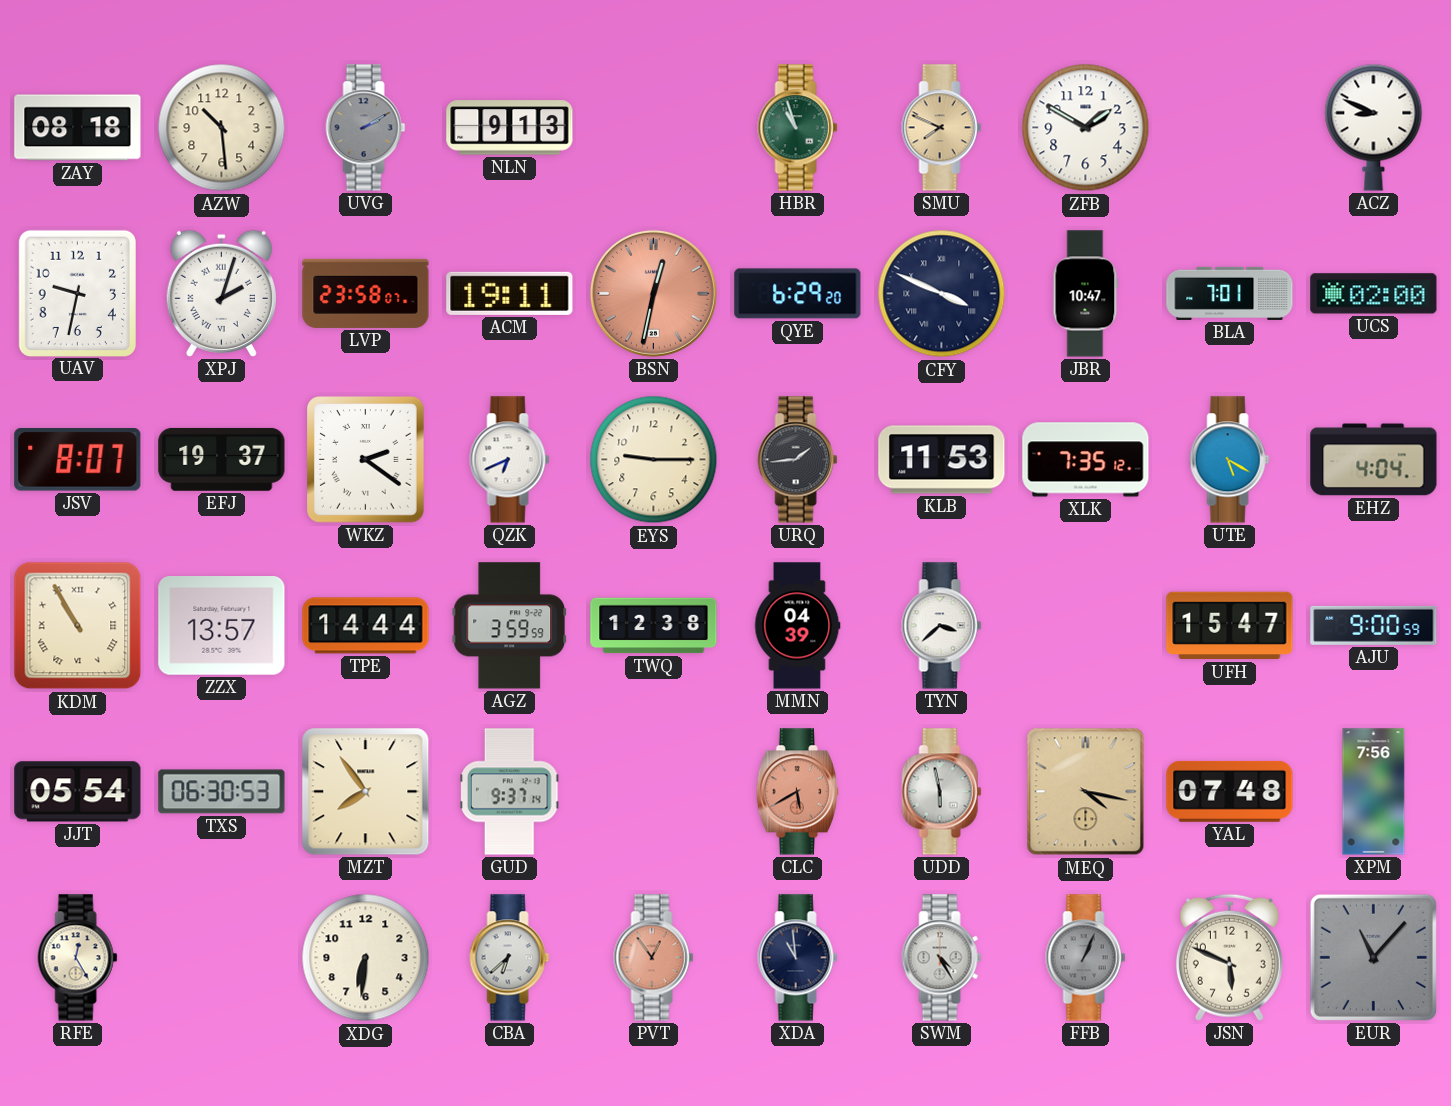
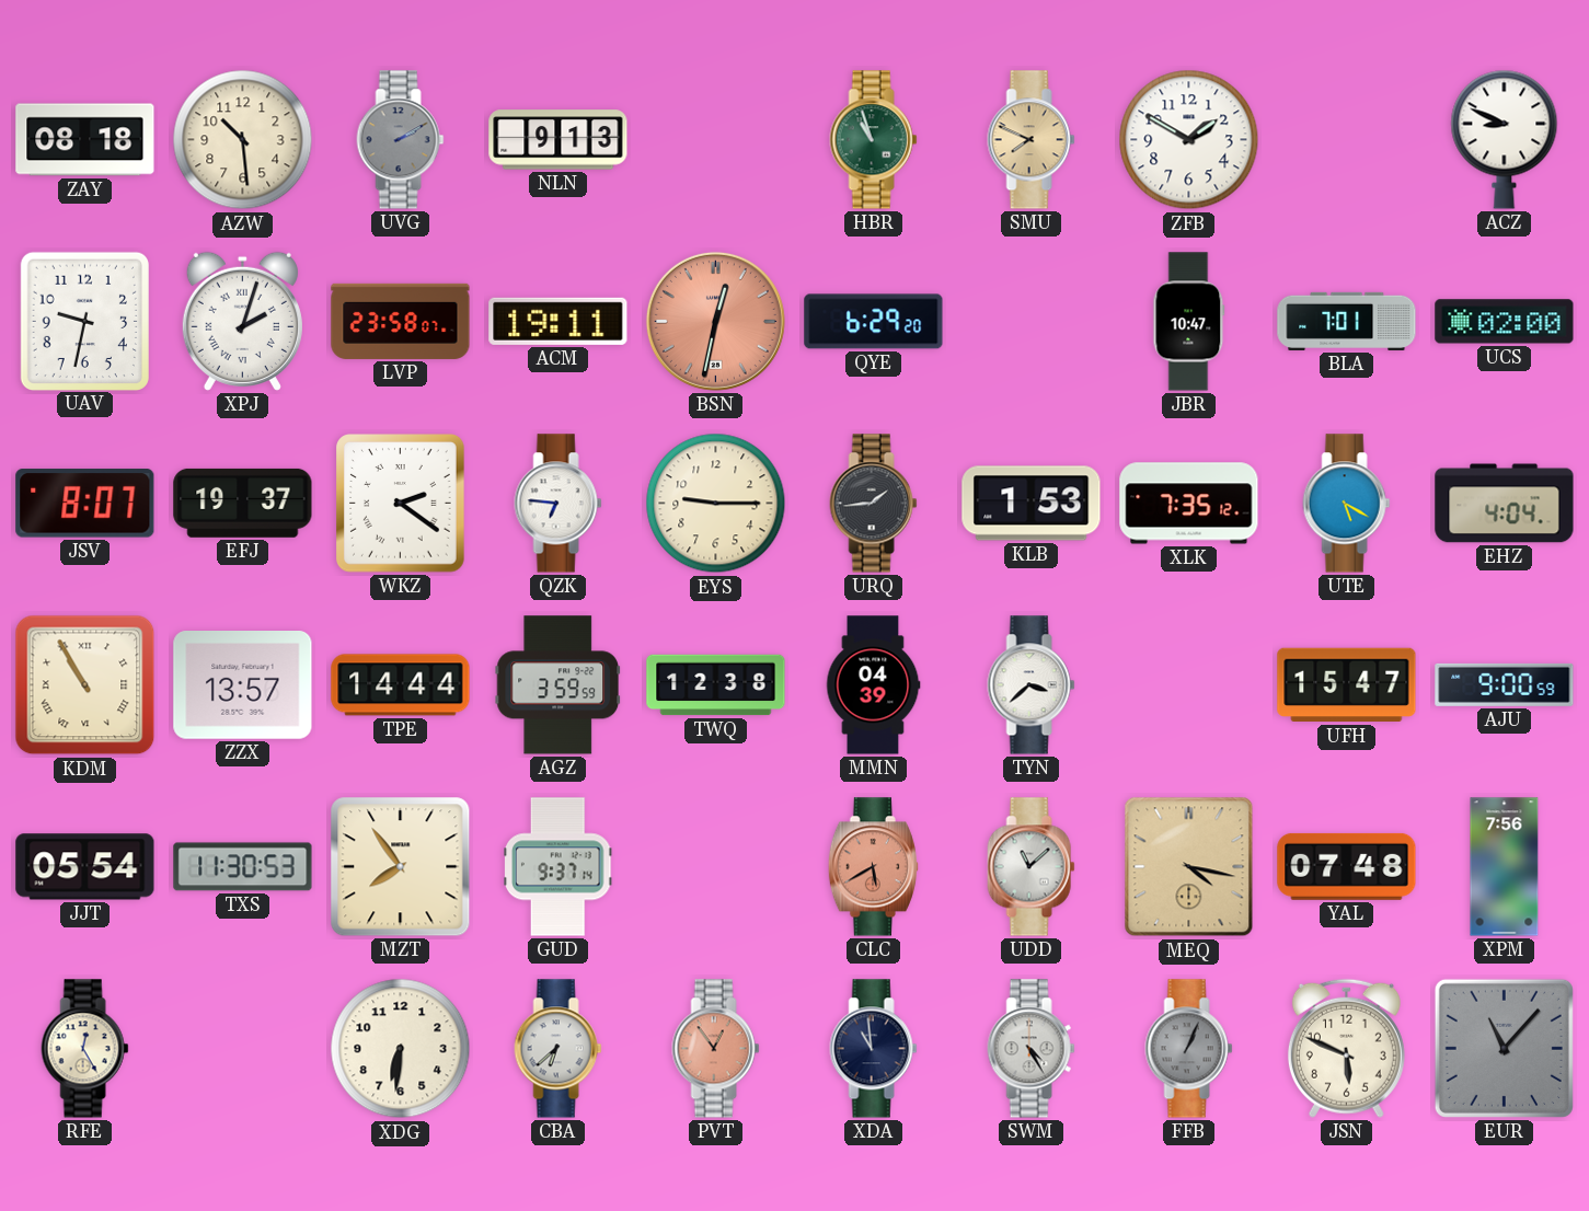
CFY: 3:49 -> none (942, 294)
QZK: 6:41 -> 6:46 (559, 504)
KLB: 11:53 -> 1:53 (1032, 504)
TXS: 06:30 -> 11:30 (243, 867)
UDD: 5:58 -> 11:08 (1032, 867)
